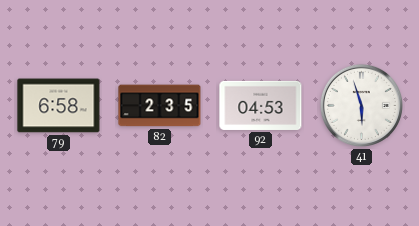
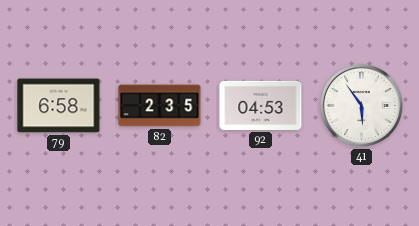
41: 5:57 -> 5:54 (361, 105)
